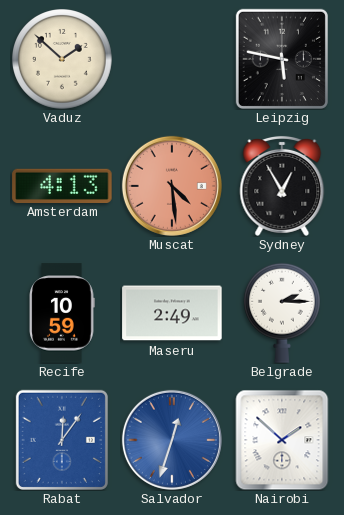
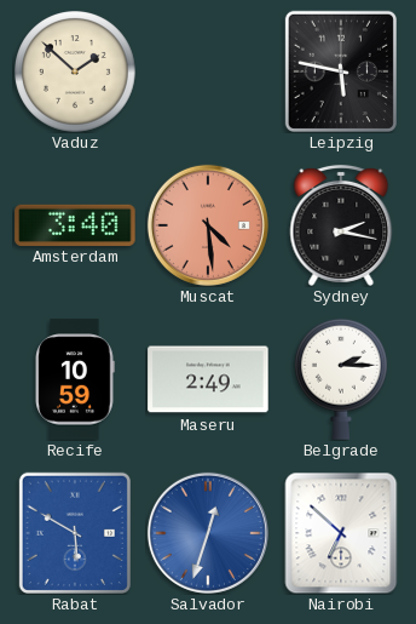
Amsterdam: 4:13 -> 3:40 (75, 224)
Sydney: 12:55 -> 2:17 (341, 225)
Rabat: 12:06 -> 5:50 (75, 533)
Nairobi: 1:52 -> 6:52 (341, 533)
